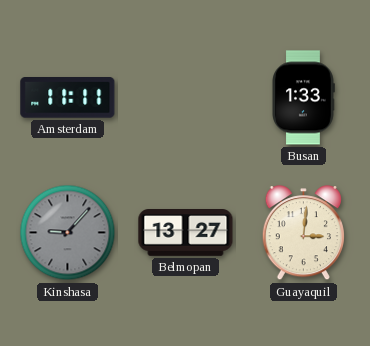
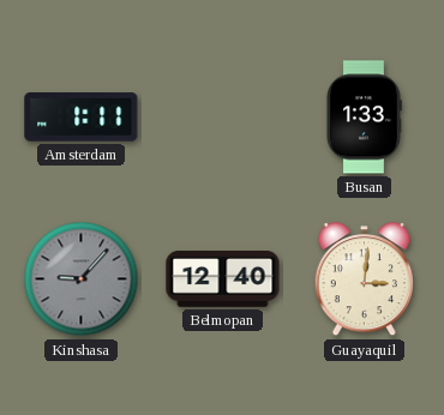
Amsterdam: 11:11 -> 1:11 (82, 118)
Belmopan: 13:27 -> 12:40 (223, 279)
